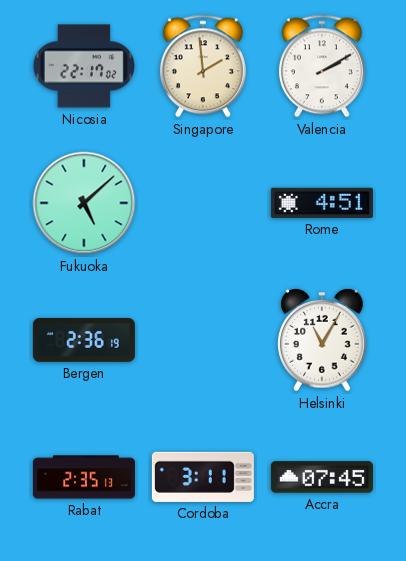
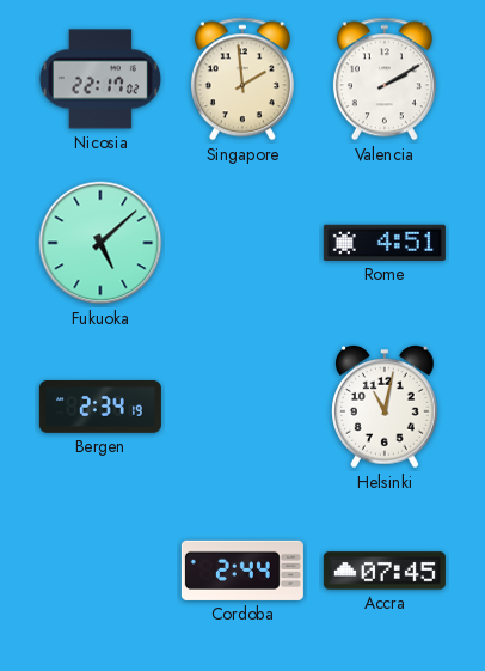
Bergen: 2:36 -> 2:34 (100, 408)
Helsinki: 11:05 -> 11:02 (386, 407)
Rabat: 2:35 -> none (84, 477)
Cordoba: 3:11 -> 2:44 (242, 571)
